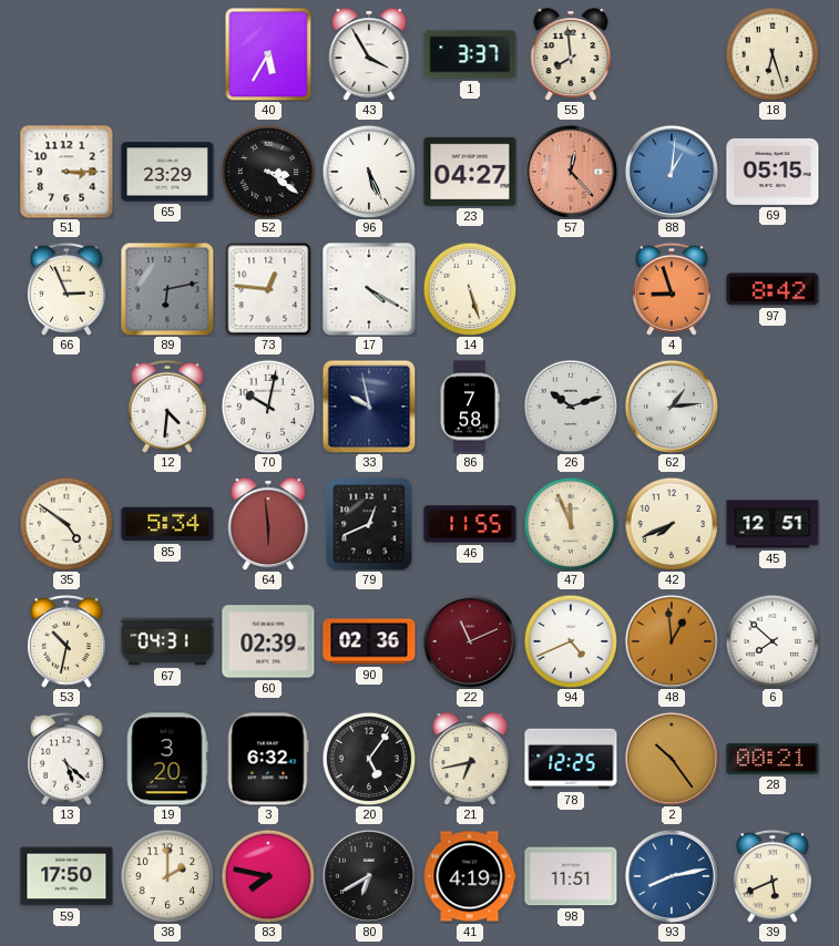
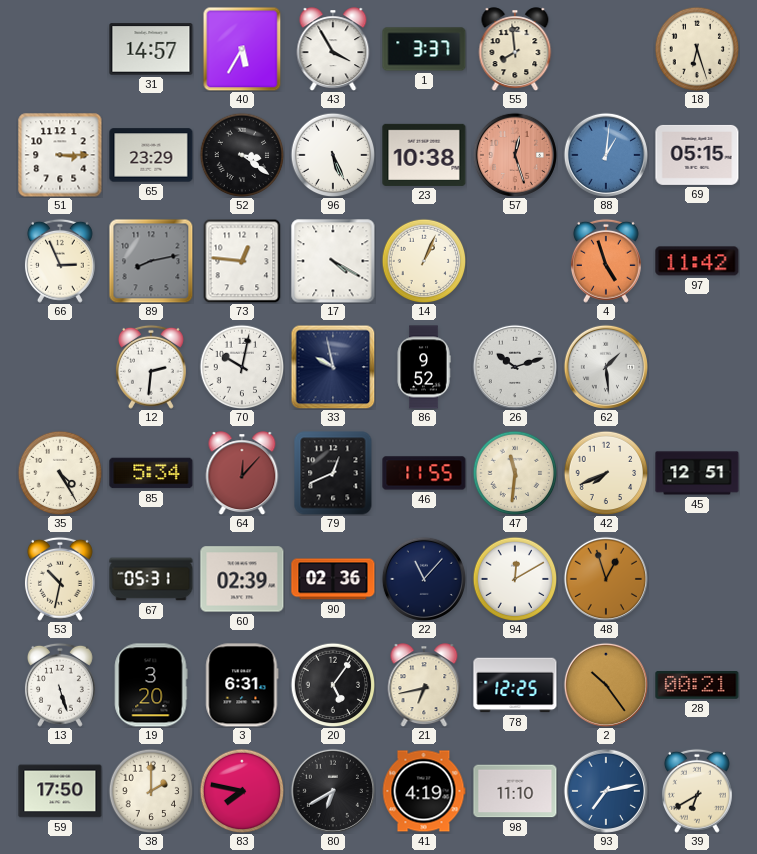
31: none -> 14:57 (151, 49)
23: 04:27 -> 10:38 (424, 155)
57: 12:23 -> 12:27 (515, 155)
89: 6:13 -> 8:13 (151, 261)
14: 5:27 -> 1:04 (424, 261)
4: 8:57 -> 4:57 (606, 261)
97: 8:42 -> 11:42 (697, 261)
12: 4:31 -> 2:31 (151, 367)
86: 7:58 -> 9:52 (424, 367)
62: 1:14 -> 1:29 (606, 367)
35: 4:51 -> 4:25 (60, 473)
64: 5:59 -> 12:07 (242, 473)
47: 11:56 -> 11:31 (515, 473)
67: 04:31 -> 05:31 (151, 579)
22: 11:11 -> 11:07 (424, 579)
22 dial: burgundy -> navy (424, 579)
94: 4:41 -> 12:10 (515, 579)
48: 12:59 -> 12:57 (606, 579)
6: 7:52 -> none (773, 641)
13: 5:22 -> 5:27 (60, 685)
3: 6:32 -> 6:31 (242, 685)
98: 11:51 -> 11:10 (515, 791)
93: 8:13 -> 7:13 (606, 791)
39: 5:41 -> 6:40 (697, 791)
